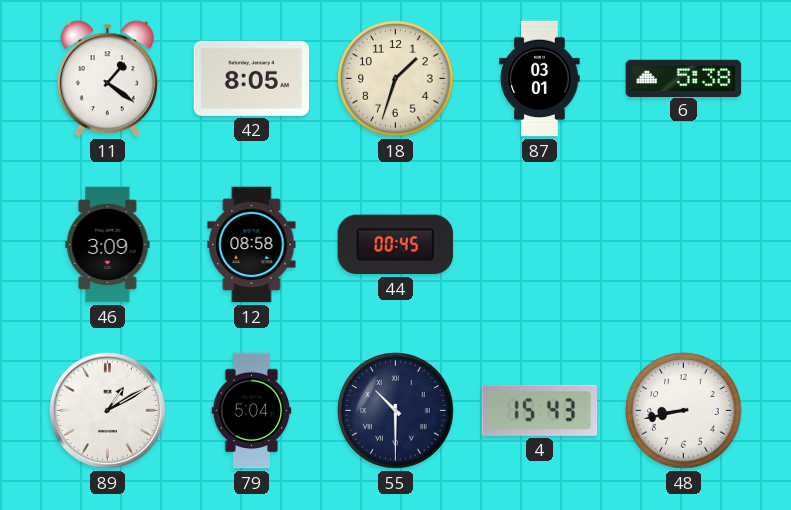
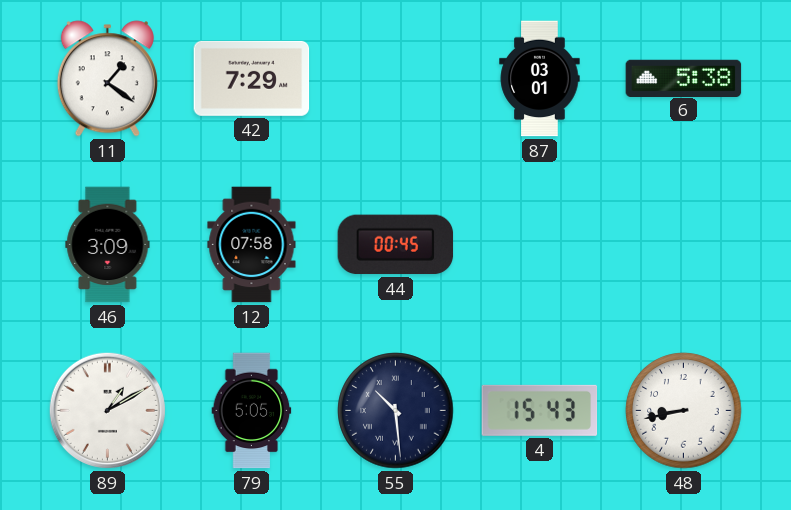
42: 8:05 -> 7:29 (252, 78)
18: 1:33 -> none (396, 79)
12: 08:58 -> 07:58 (252, 245)
79: 5:04 -> 5:05 (252, 411)
55: 10:30 -> 10:29 (396, 411)
